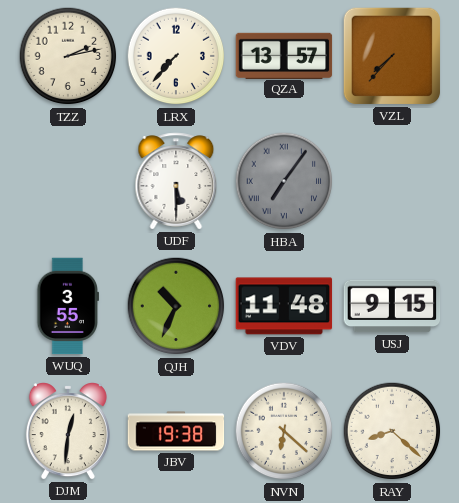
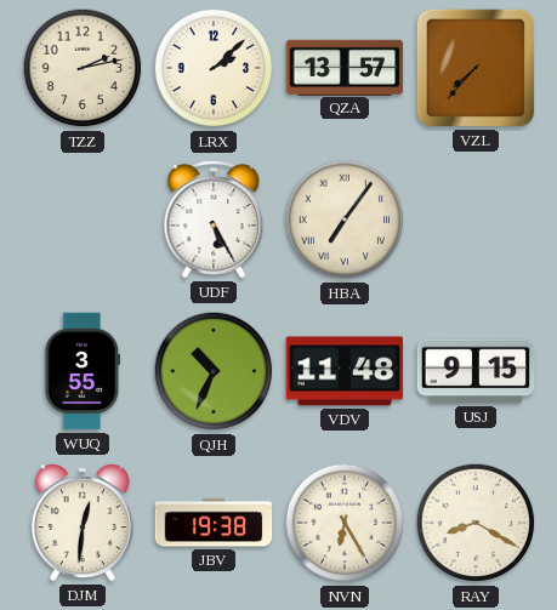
LRX: 7:37 -> 2:08 (214, 68)
UDF: 5:30 -> 5:25 (214, 220)
HBA dial: grey -> cream (345, 220)
NVN: 6:22 -> 6:25 (345, 523)
RAY: 8:22 -> 8:20 (476, 523)
